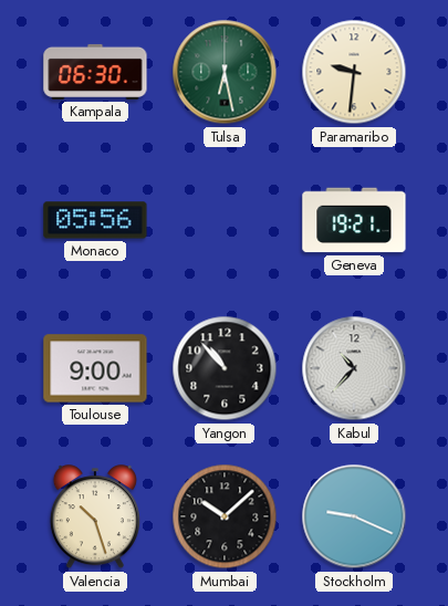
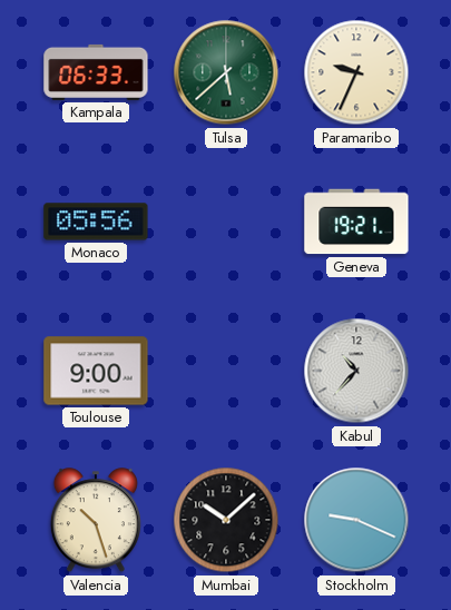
Kampala: 06:30 -> 06:33 (96, 72)
Tulsa: 6:28 -> 5:38 (226, 72)
Paramaribo: 9:31 -> 9:34 (356, 72)
Yangon: 10:53 -> none (225, 368)
